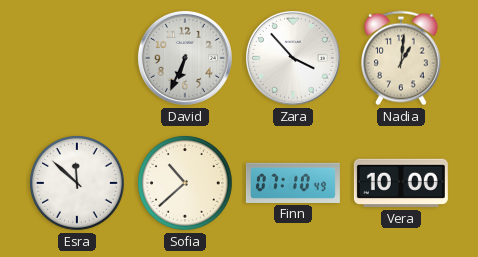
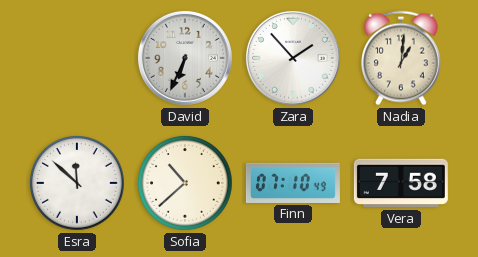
Zara: 3:53 -> 1:53 (293, 58)
Vera: 10:00 -> 7:58 (401, 183)
